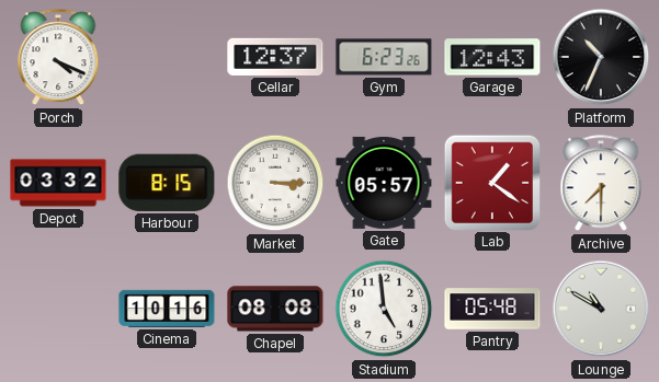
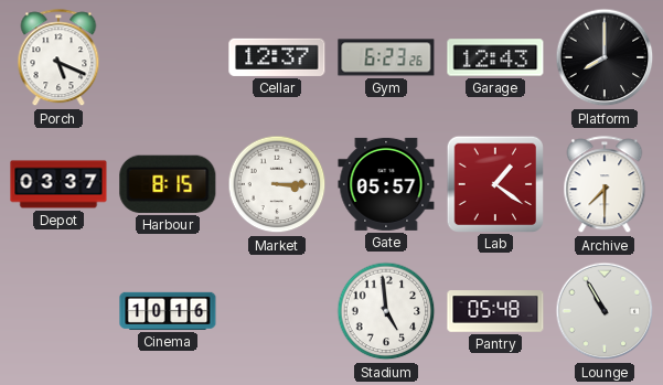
Porch: 4:19 -> 5:19 (58, 58)
Platform: 10:34 -> 8:00 (605, 57)
Depot: 03:32 -> 03:37 (58, 184)
Chapel: 08:08 -> none (275, 309)
Lounge: 10:50 -> 10:55 (605, 311)
